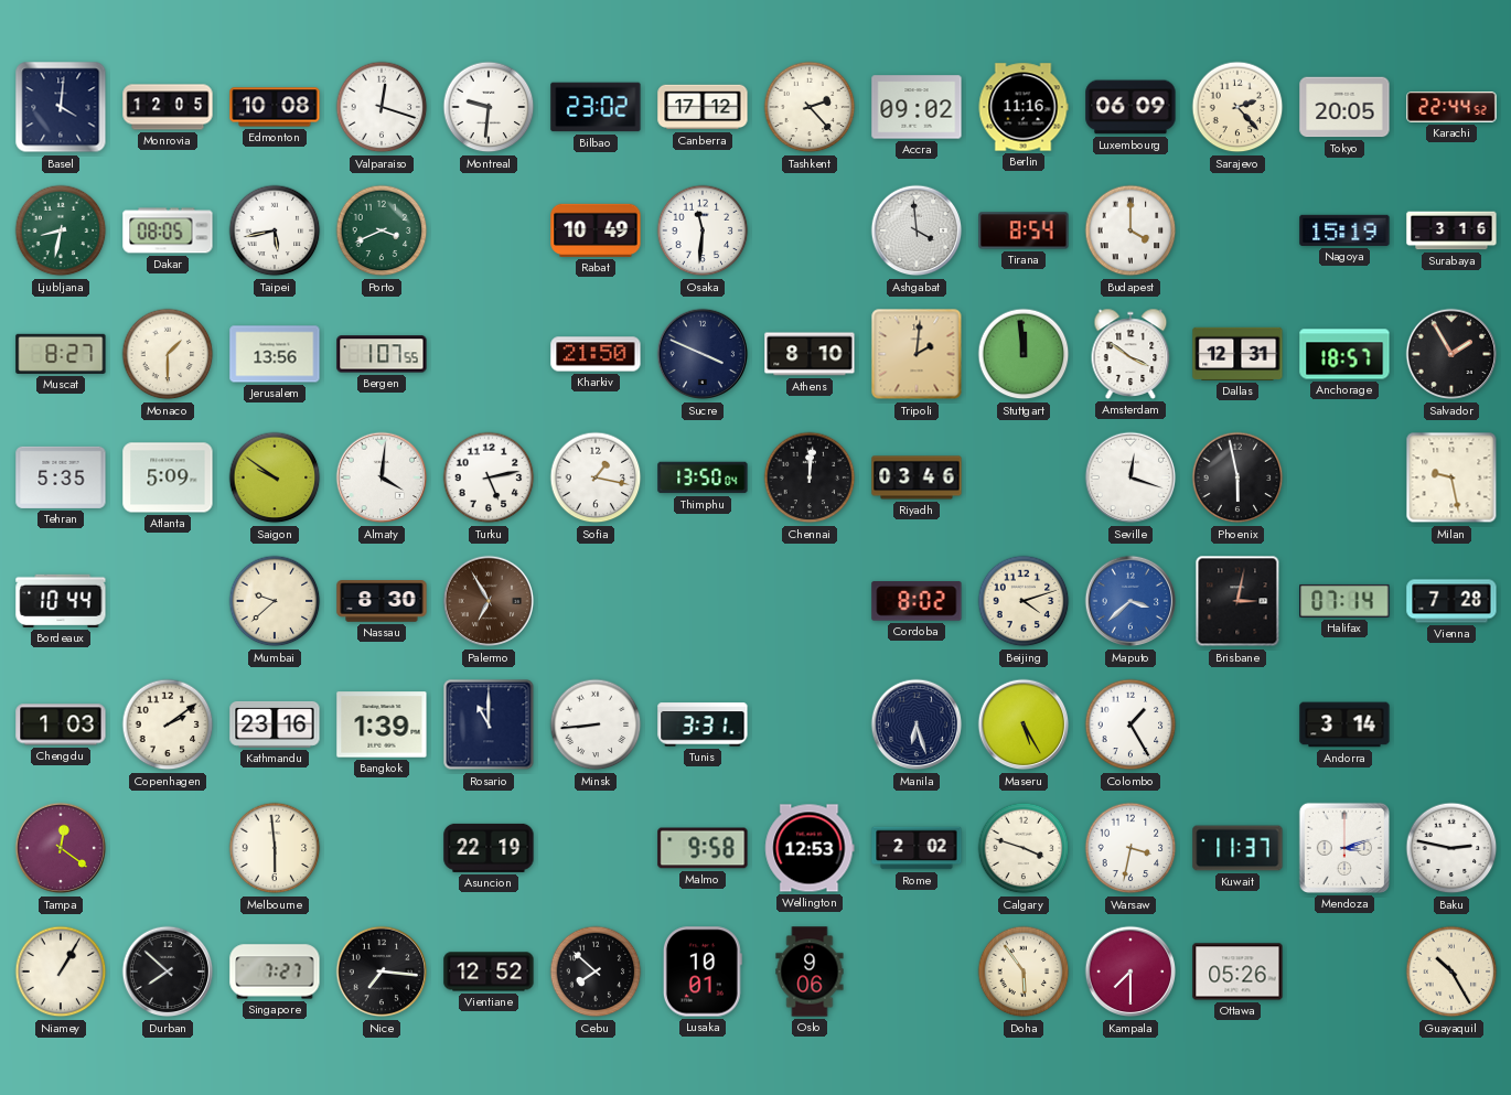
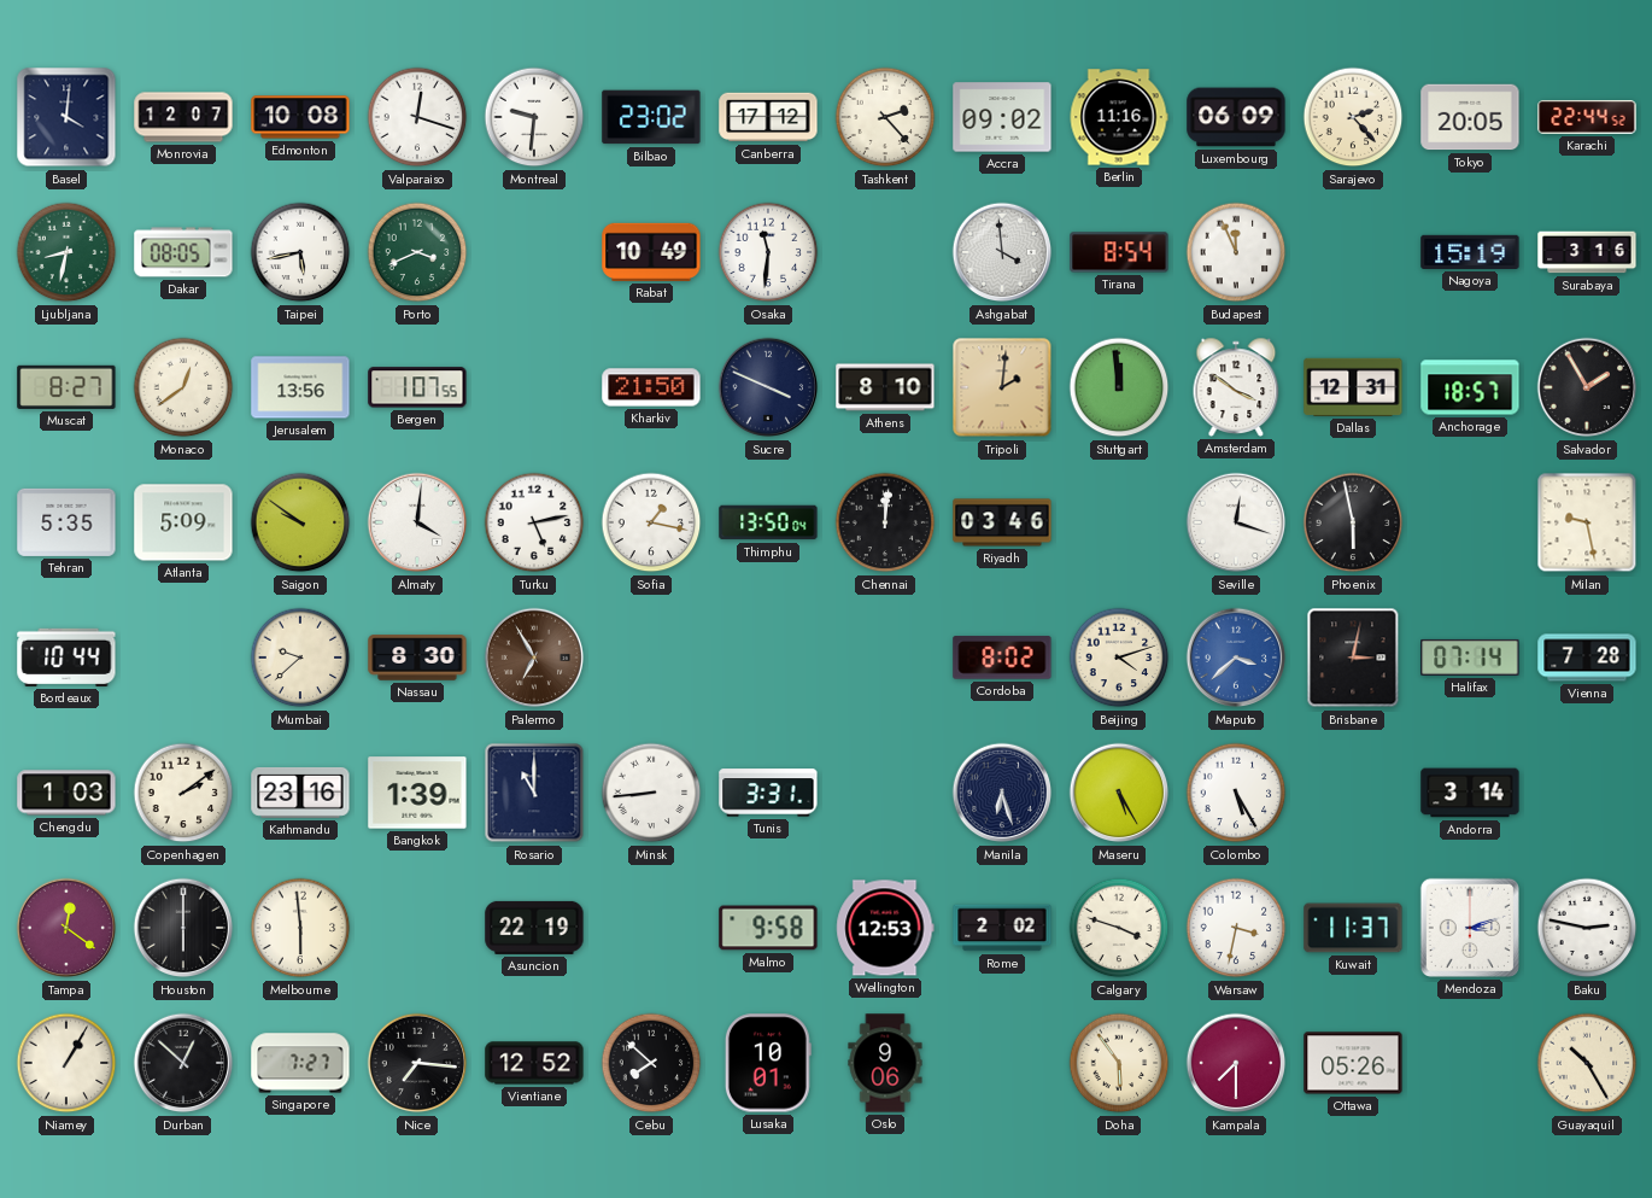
Monrovia: 12:05 -> 12:07 (183, 117)
Budapest: 4:00 -> 11:56 (1236, 252)
Monaco: 1:30 -> 12:39 (183, 387)
Colombo: 1:25 -> 5:25 (1236, 793)
Houston: none -> 6:00 (183, 928)
Durban: 7:52 -> 12:52 (183, 1063)
